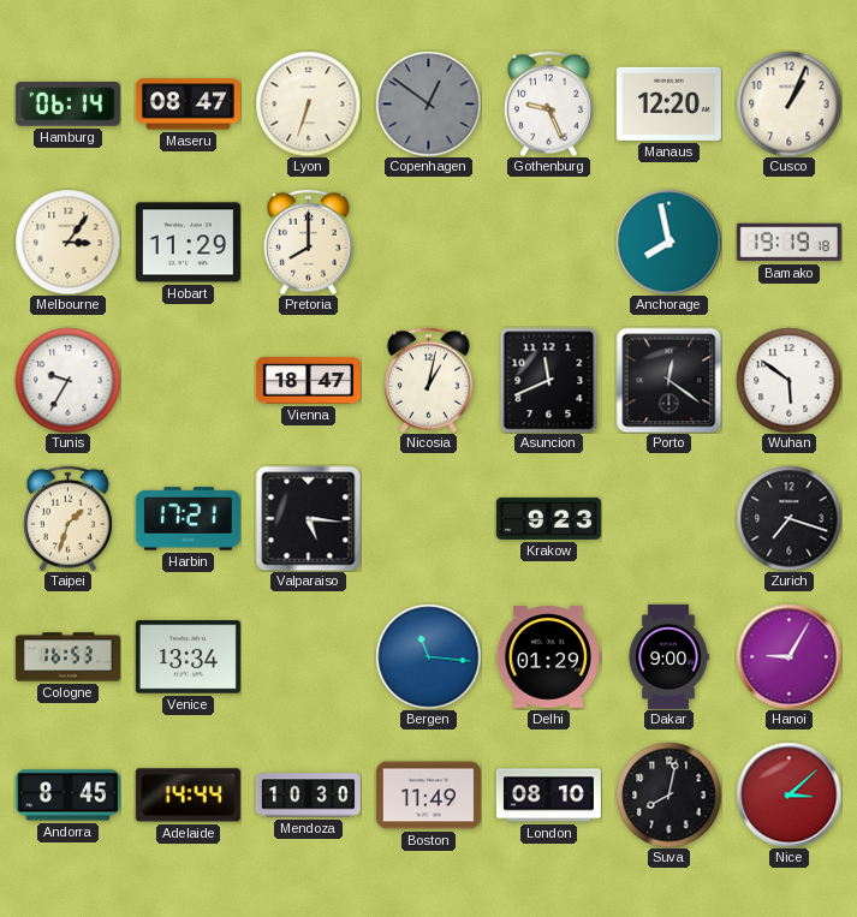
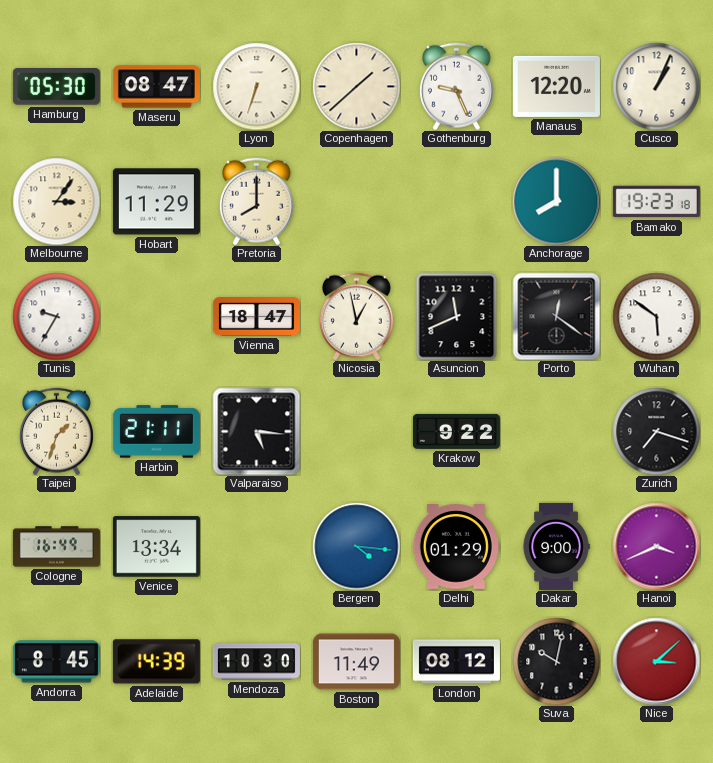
Hamburg: 06:14 -> 05:30 (56, 87)
Copenhagen: 12:51 -> 1:38 (356, 86)
Copenhagen dial: grey -> cream (356, 86)
Anchorage: 7:58 -> 8:00 (556, 201)
Bamako: 19:19 -> 19:23 (656, 202)
Nicosia: 1:02 -> 12:58 (356, 316)
Harbin: 17:21 -> 21:11 (156, 432)
Krakow: 9:23 -> 9:22 (456, 431)
Cologne: 16:53 -> 16:49 (56, 547)
Bergen: 11:16 -> 4:16 (356, 546)
Hanoi: 9:05 -> 3:41 (656, 546)
Adelaide: 14:44 -> 14:39 (156, 662)
London: 08:10 -> 08:12 (456, 662)
Suva: 8:02 -> 10:02 (556, 661)
